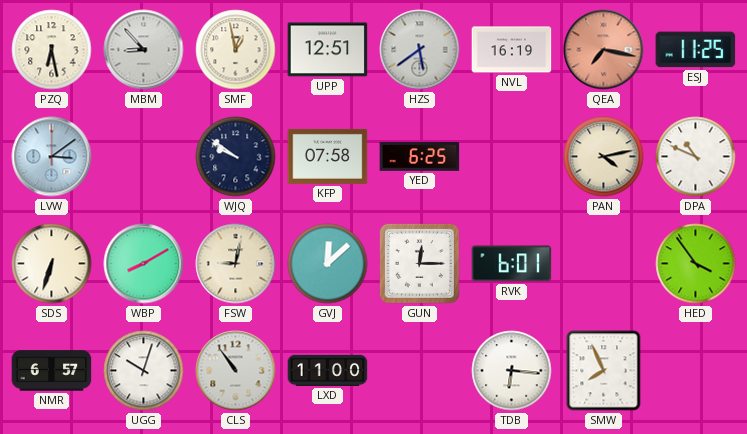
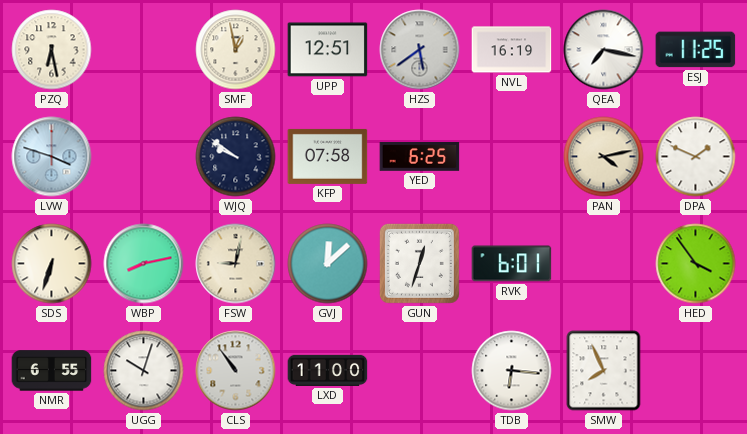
MBM: 8:53 -> none (144, 50)
QEA dial: salmon -> white (604, 50)
LVW: 3:09 -> 3:48 (52, 157)
DPA: 10:49 -> 1:49 (696, 157)
WBP: 8:10 -> 8:13 (144, 264)
GUN: 12:15 -> 12:33 (419, 263)
NMR: 6:57 -> 6:55 (52, 371)
